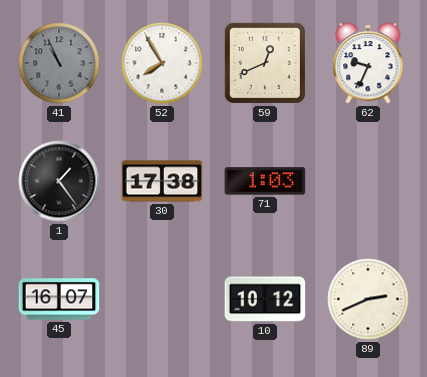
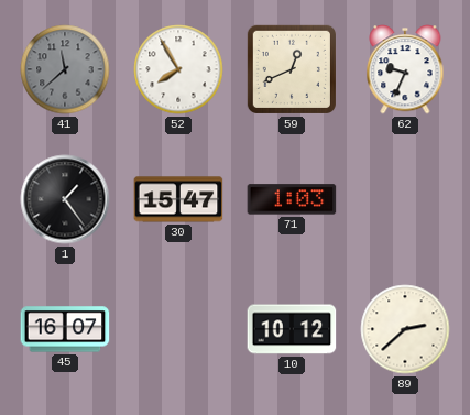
41: 10:56 -> 11:38 (65, 69)
30: 17:38 -> 15:47 (178, 199)
89: 2:41 -> 2:38 (405, 329)
